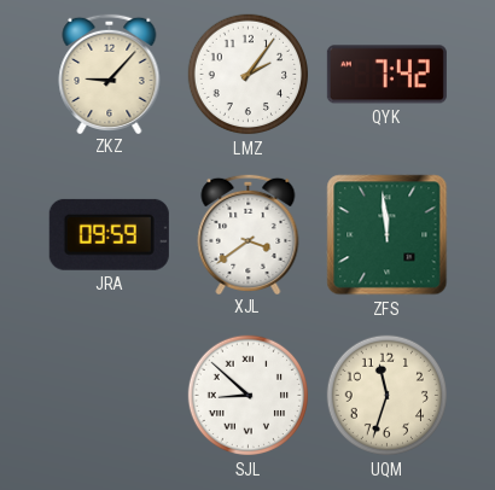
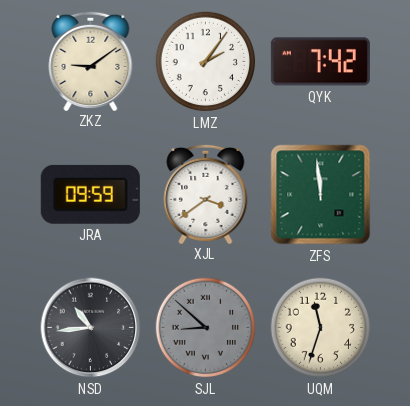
ZKZ: 9:07 -> 9:09 (91, 60)
NSD: none -> 10:44 (91, 328)
SJL dial: white -> grey (206, 328)
